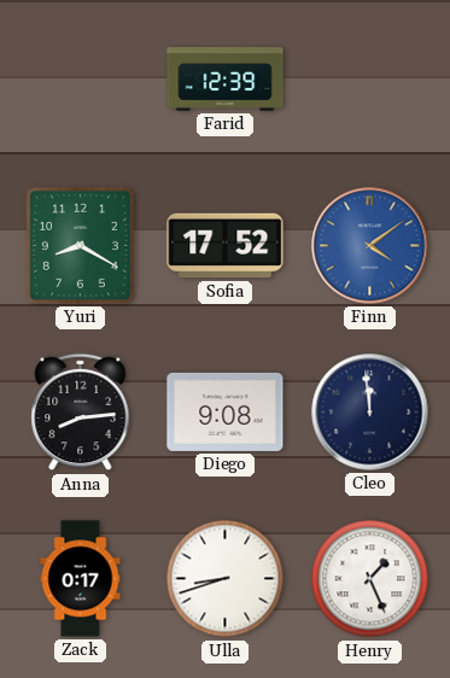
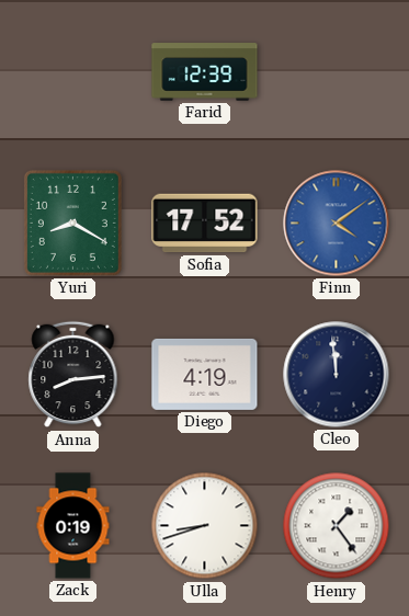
Diego: 9:08 -> 4:19 (205, 374)
Zack: 0:17 -> 0:19 (73, 526)
Henry: 1:26 -> 1:24 (337, 526)
